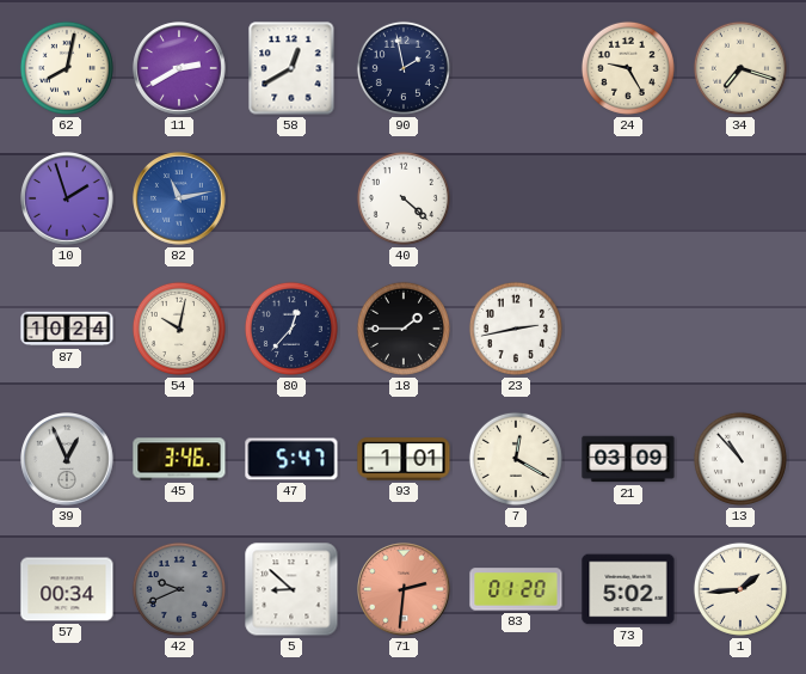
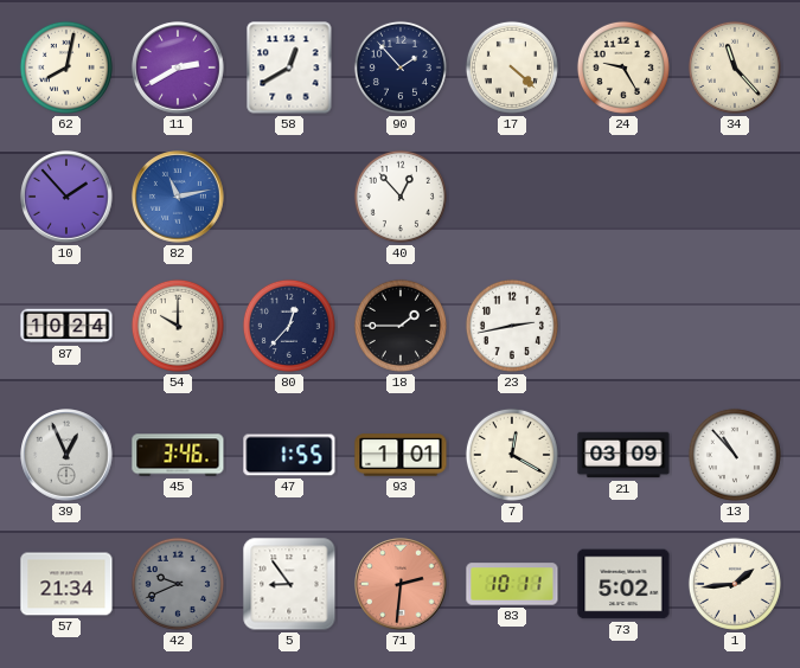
90: 1:58 -> 1:53 (401, 68)
17: none -> 4:22 (512, 68)
34: 7:18 -> 11:23 (735, 68)
10: 1:57 -> 1:53 (66, 197)
40: 4:22 -> 12:53 (401, 197)
54: 10:02 -> 10:00 (178, 326)
47: 5:47 -> 1:55 (289, 455)
57: 00:34 -> 21:34 (66, 584)
5: 8:52 -> 8:54 (289, 584)
83: 01:20 -> 10:11 (512, 584)
